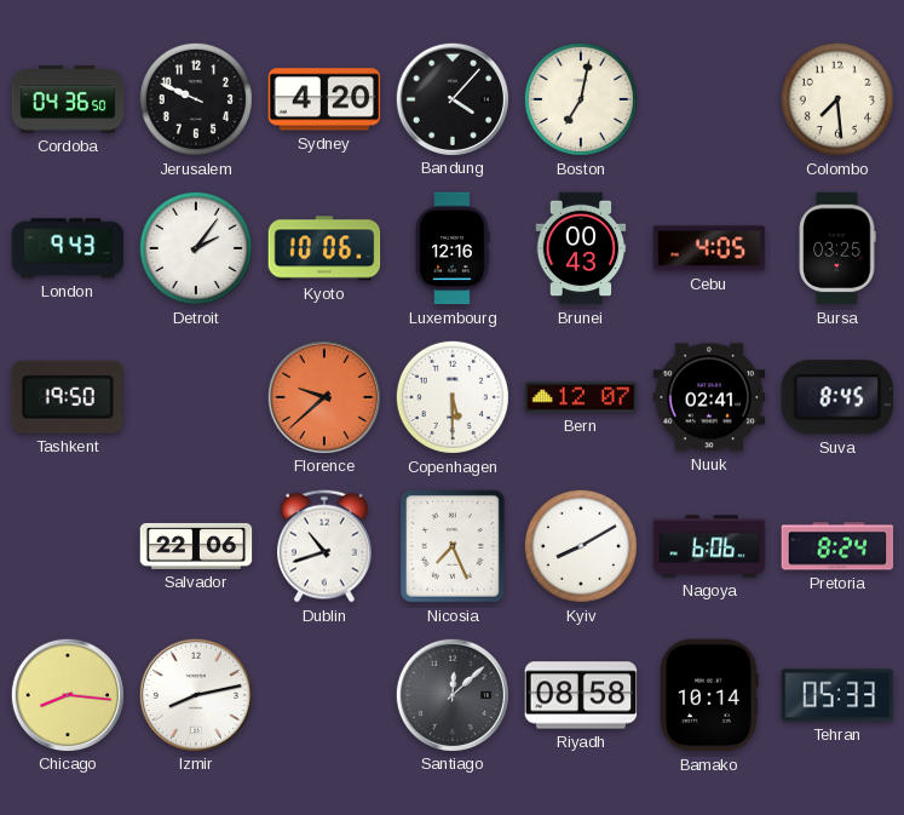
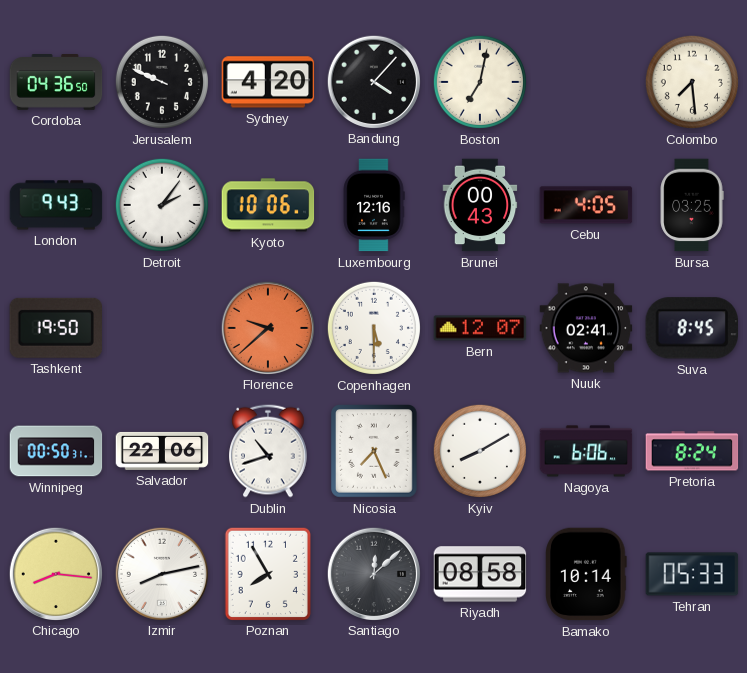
Winnipeg: none -> 00:50 (56, 451)
Poznan: none -> 7:55 (268, 573)
